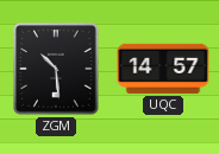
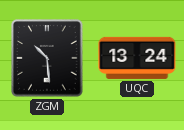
UQC: 14:57 -> 13:24 (137, 58)
